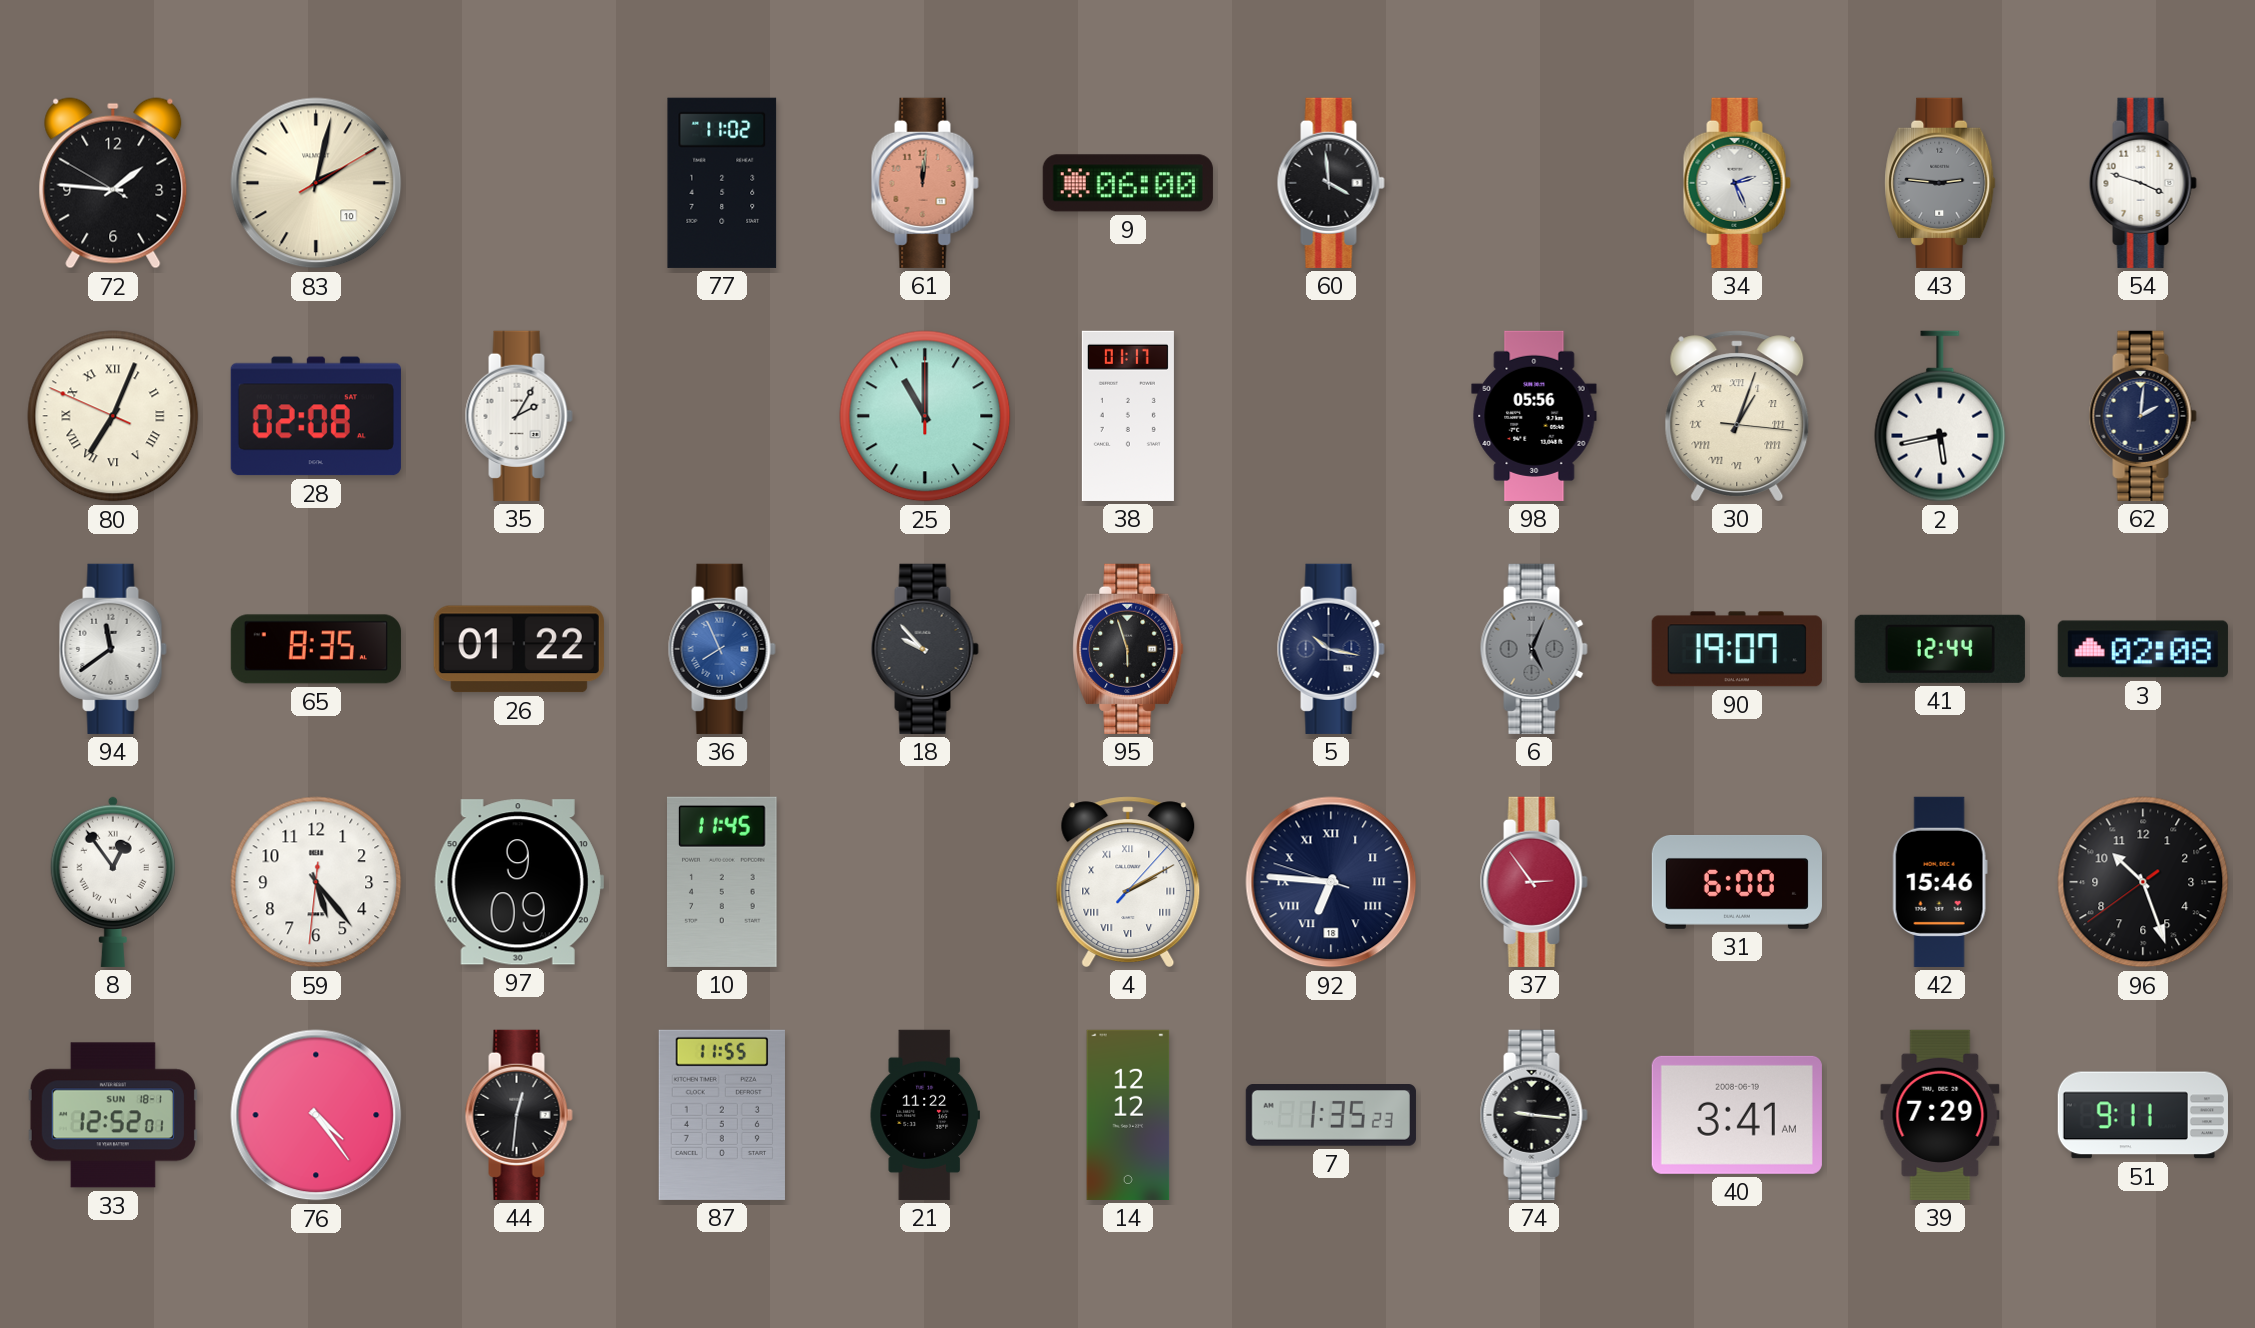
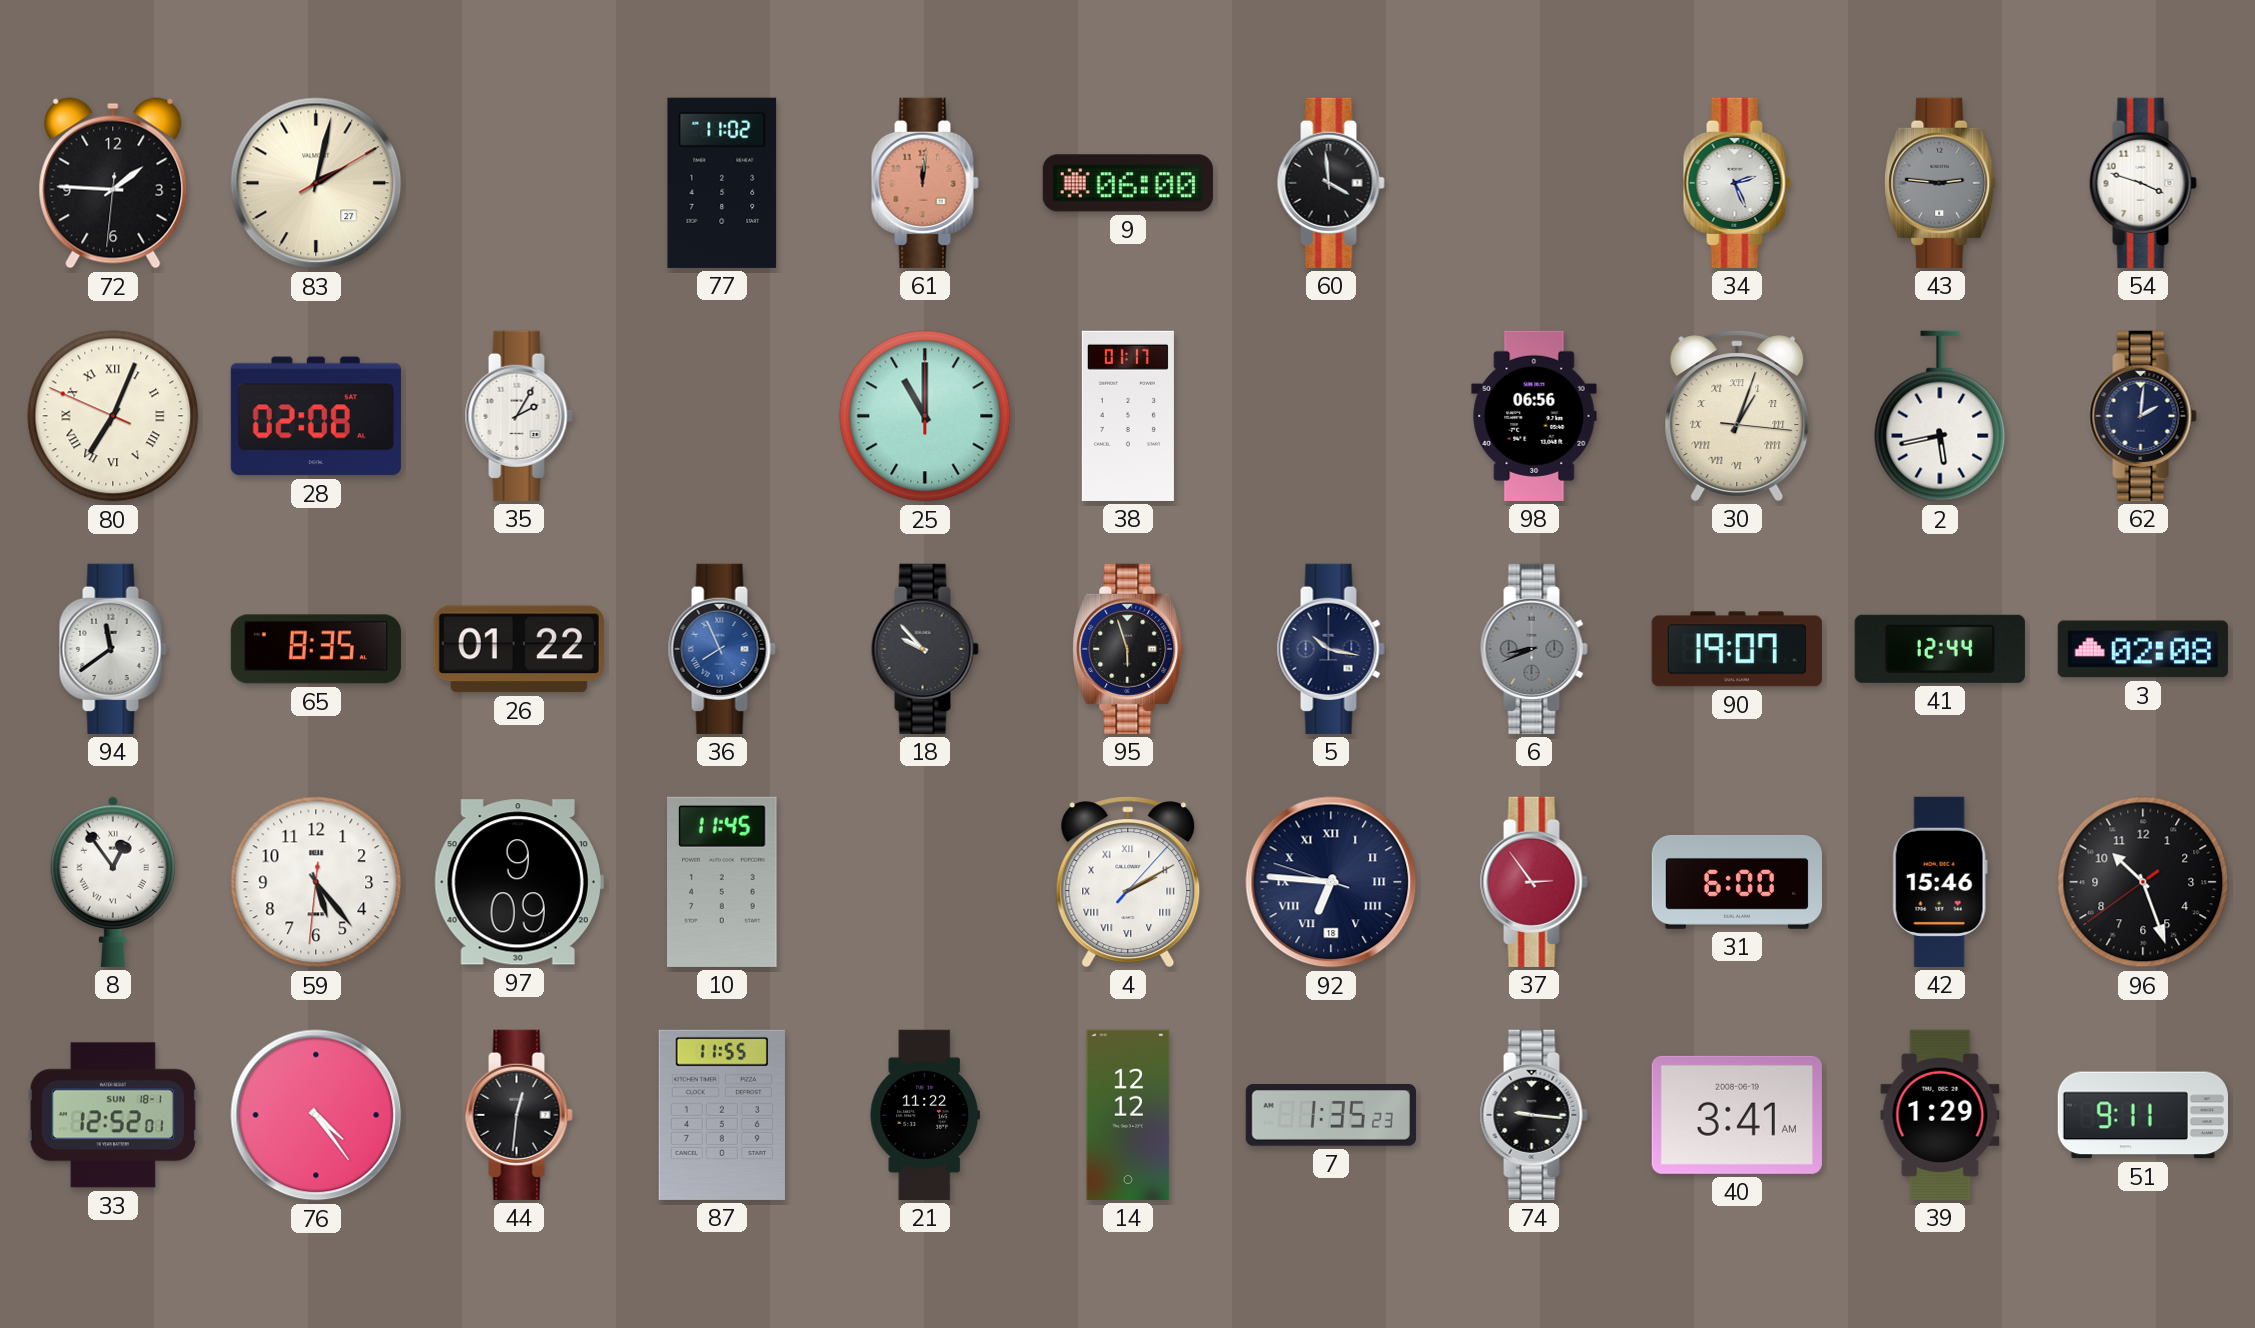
72: 1:45:50 -> 1:45:31 (113, 183)
83 date: 10 -> 27 (316, 183)
98: 05:56 -> 06:56 (1534, 416)
6: 5:04 -> 8:41 (1534, 649)
39: 7:29 -> 1:29 (1940, 1115)
